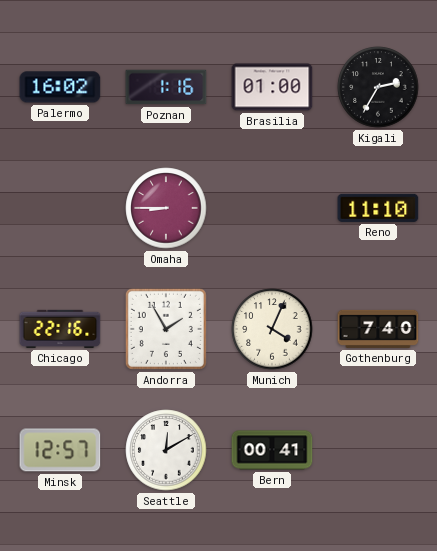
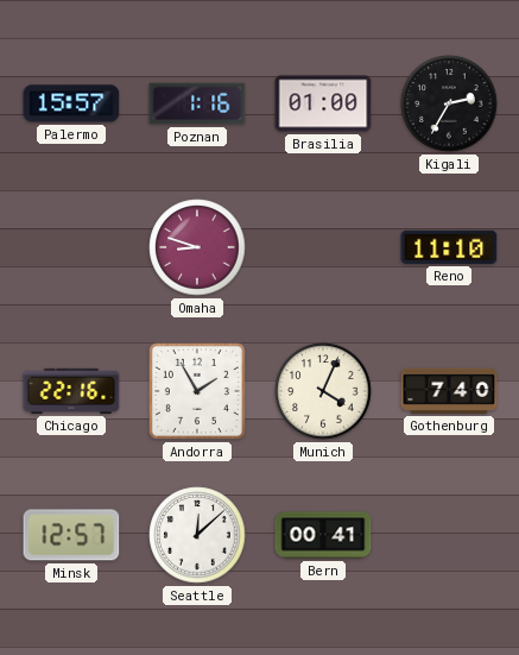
Palermo: 16:02 -> 15:57 (71, 103)
Omaha: 8:45 -> 8:48 (197, 247)
Seattle: 12:10 -> 12:08 (197, 535)
